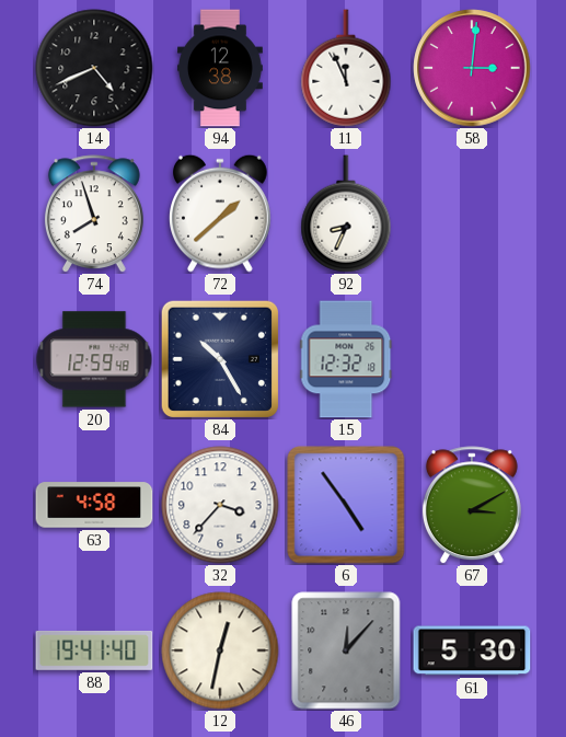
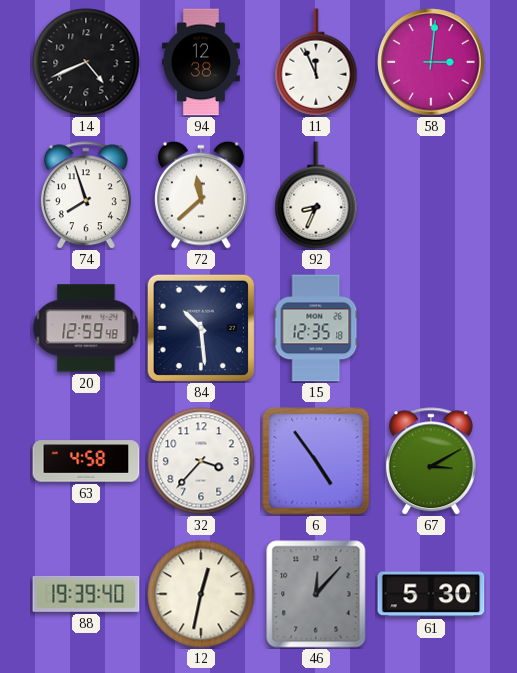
72: 1:38 -> 11:38 (202, 195)
84: 10:25 -> 10:29 (200, 327)
15: 12:32 -> 12:35 (316, 328)
88: 19:41 -> 19:39 (86, 594)
